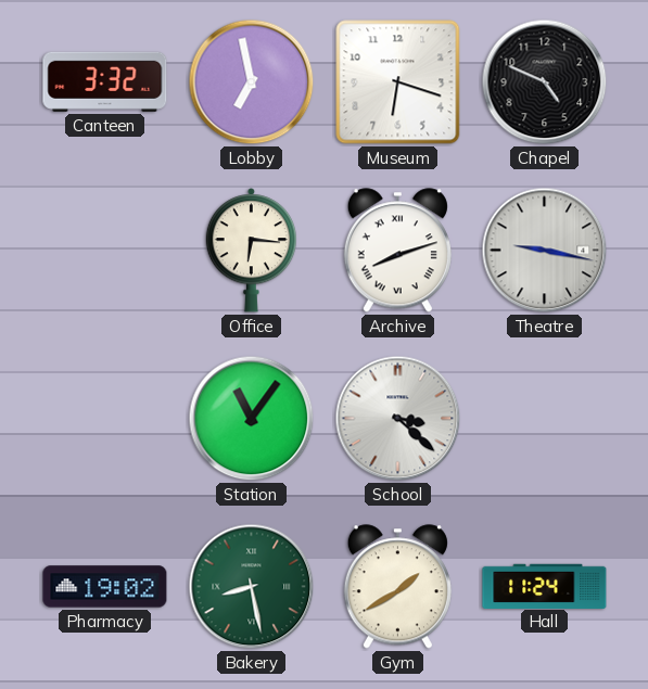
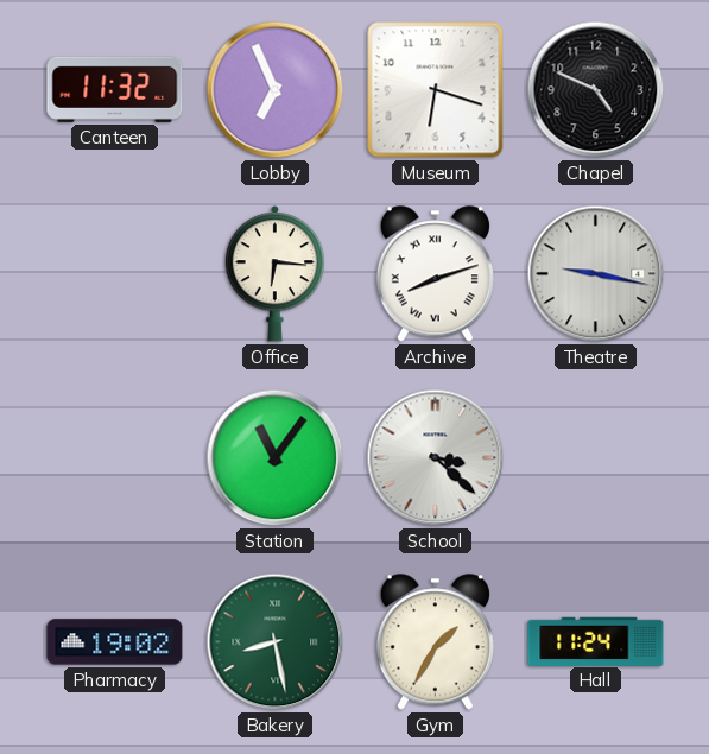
Canteen: 3:32 -> 11:32 (115, 89)
Lobby: 6:58 -> 6:56 (276, 90)
Gym: 1:40 -> 1:35 (435, 642)
